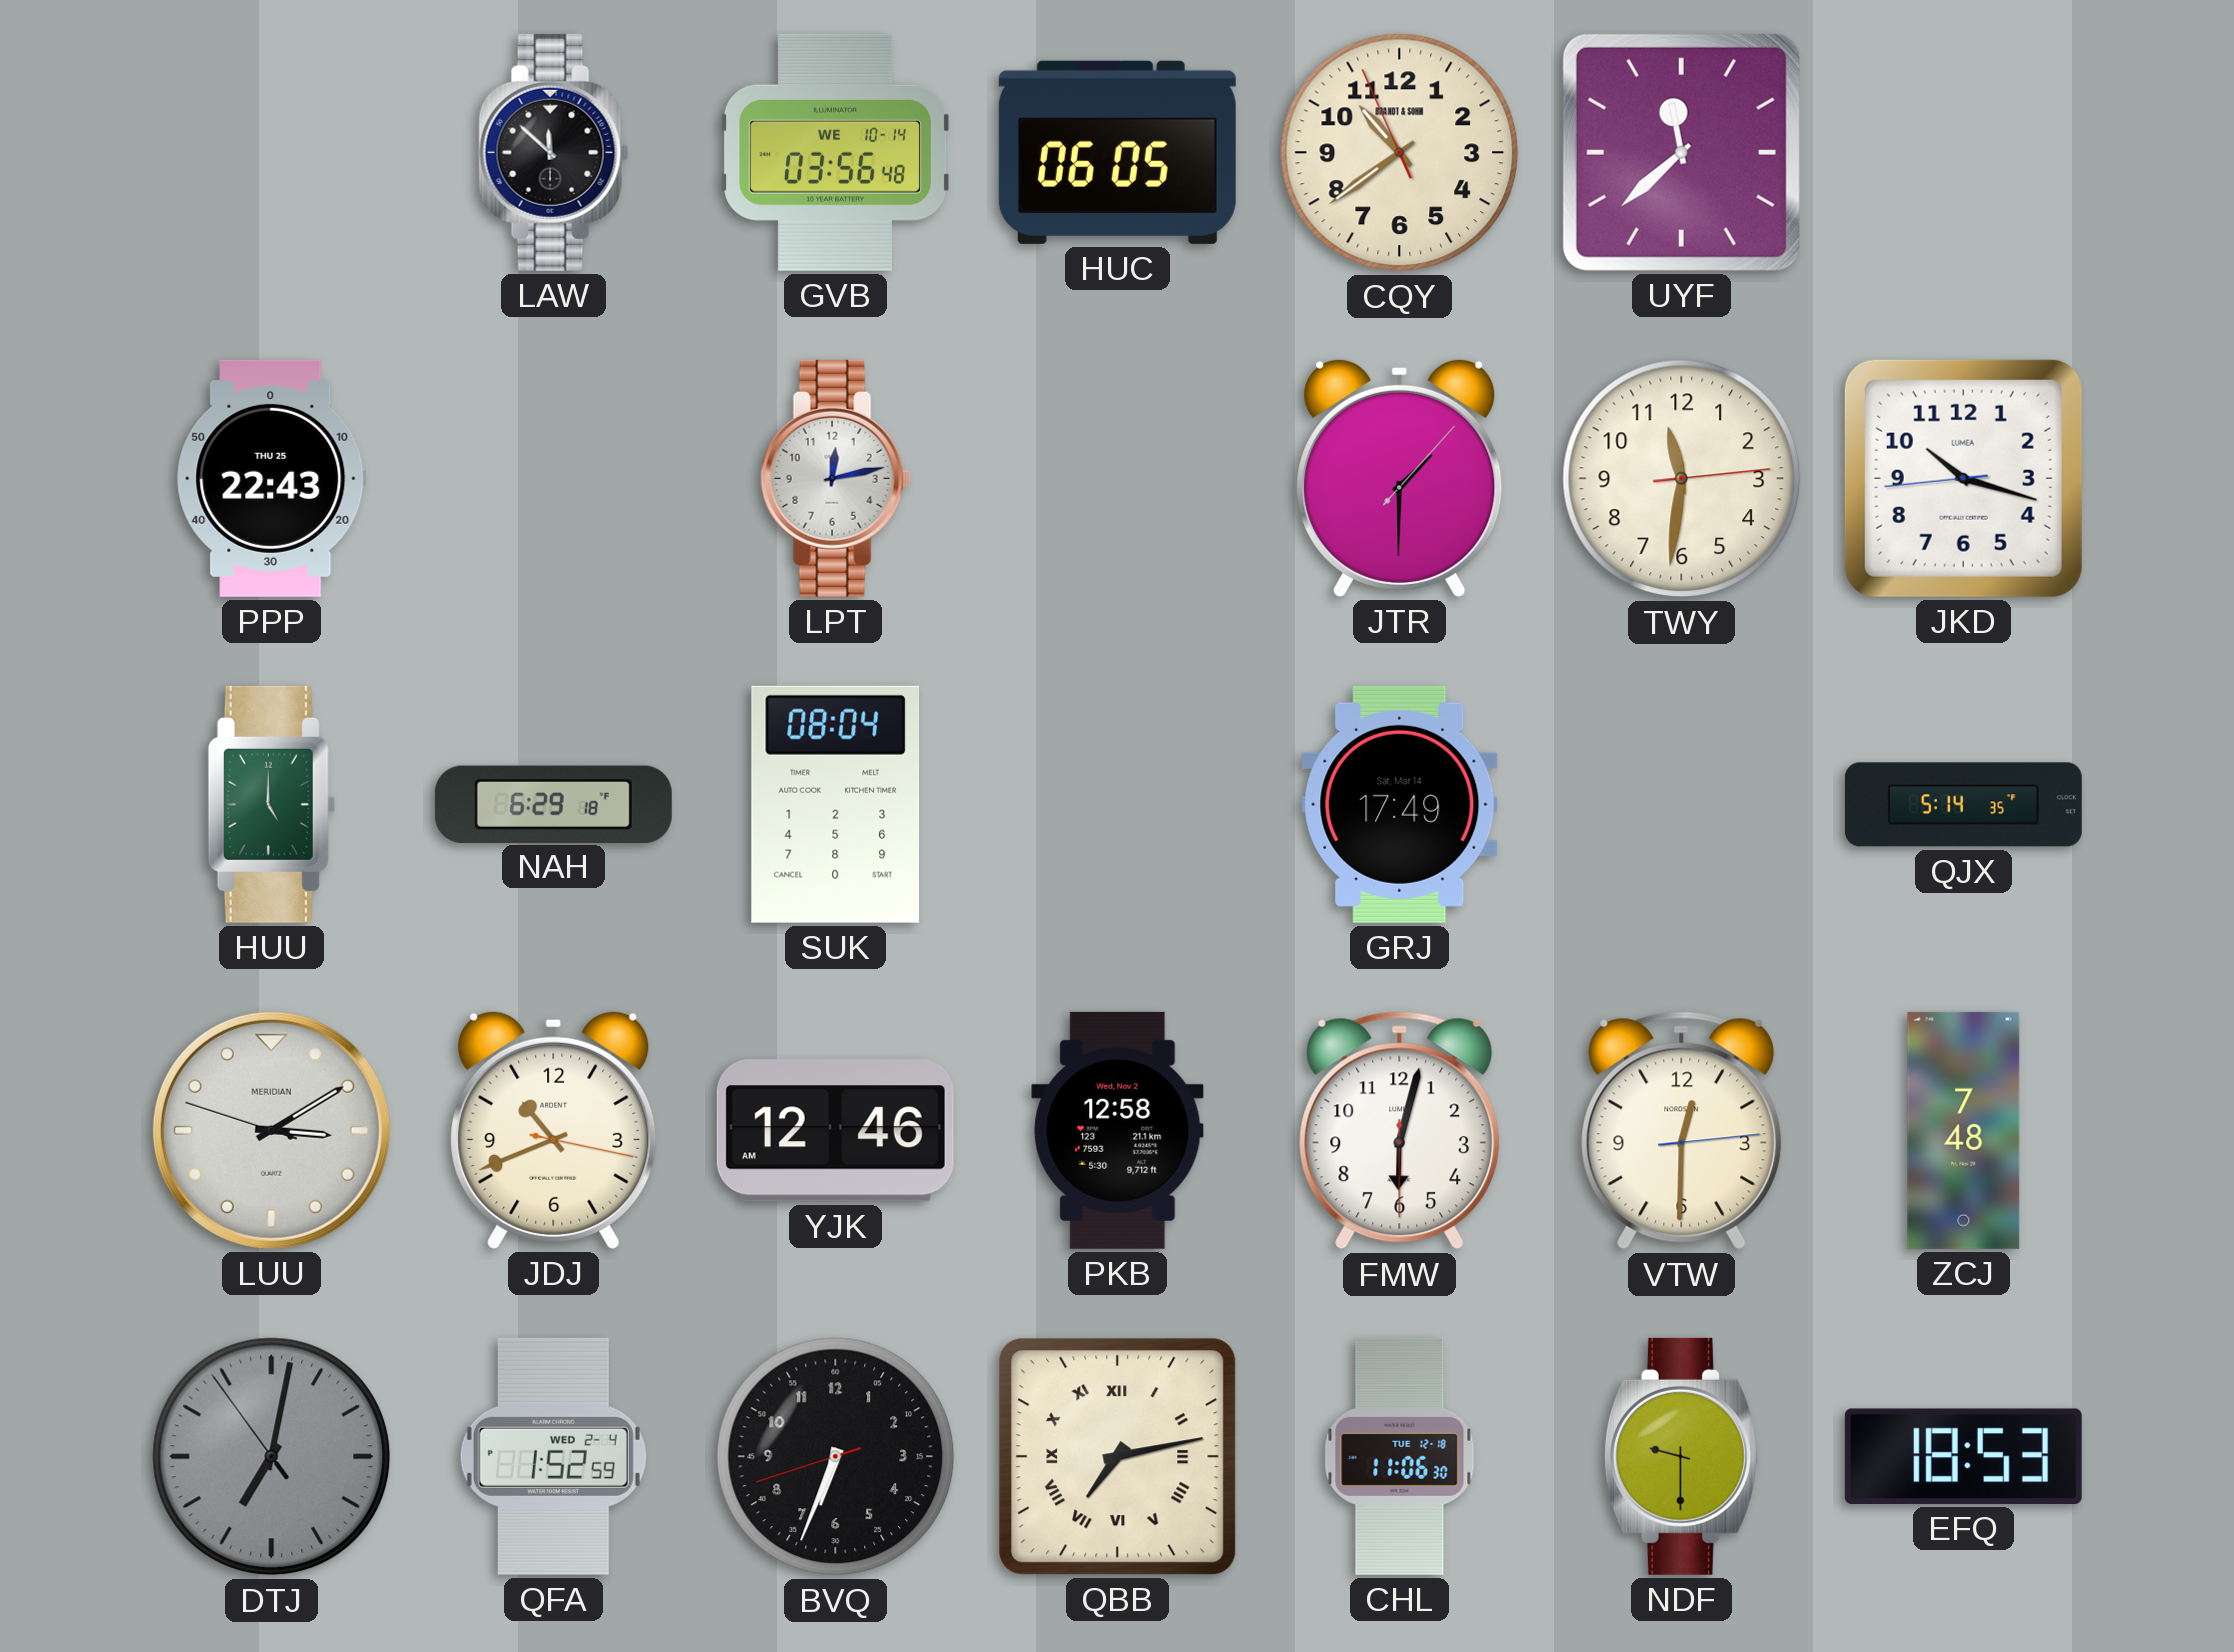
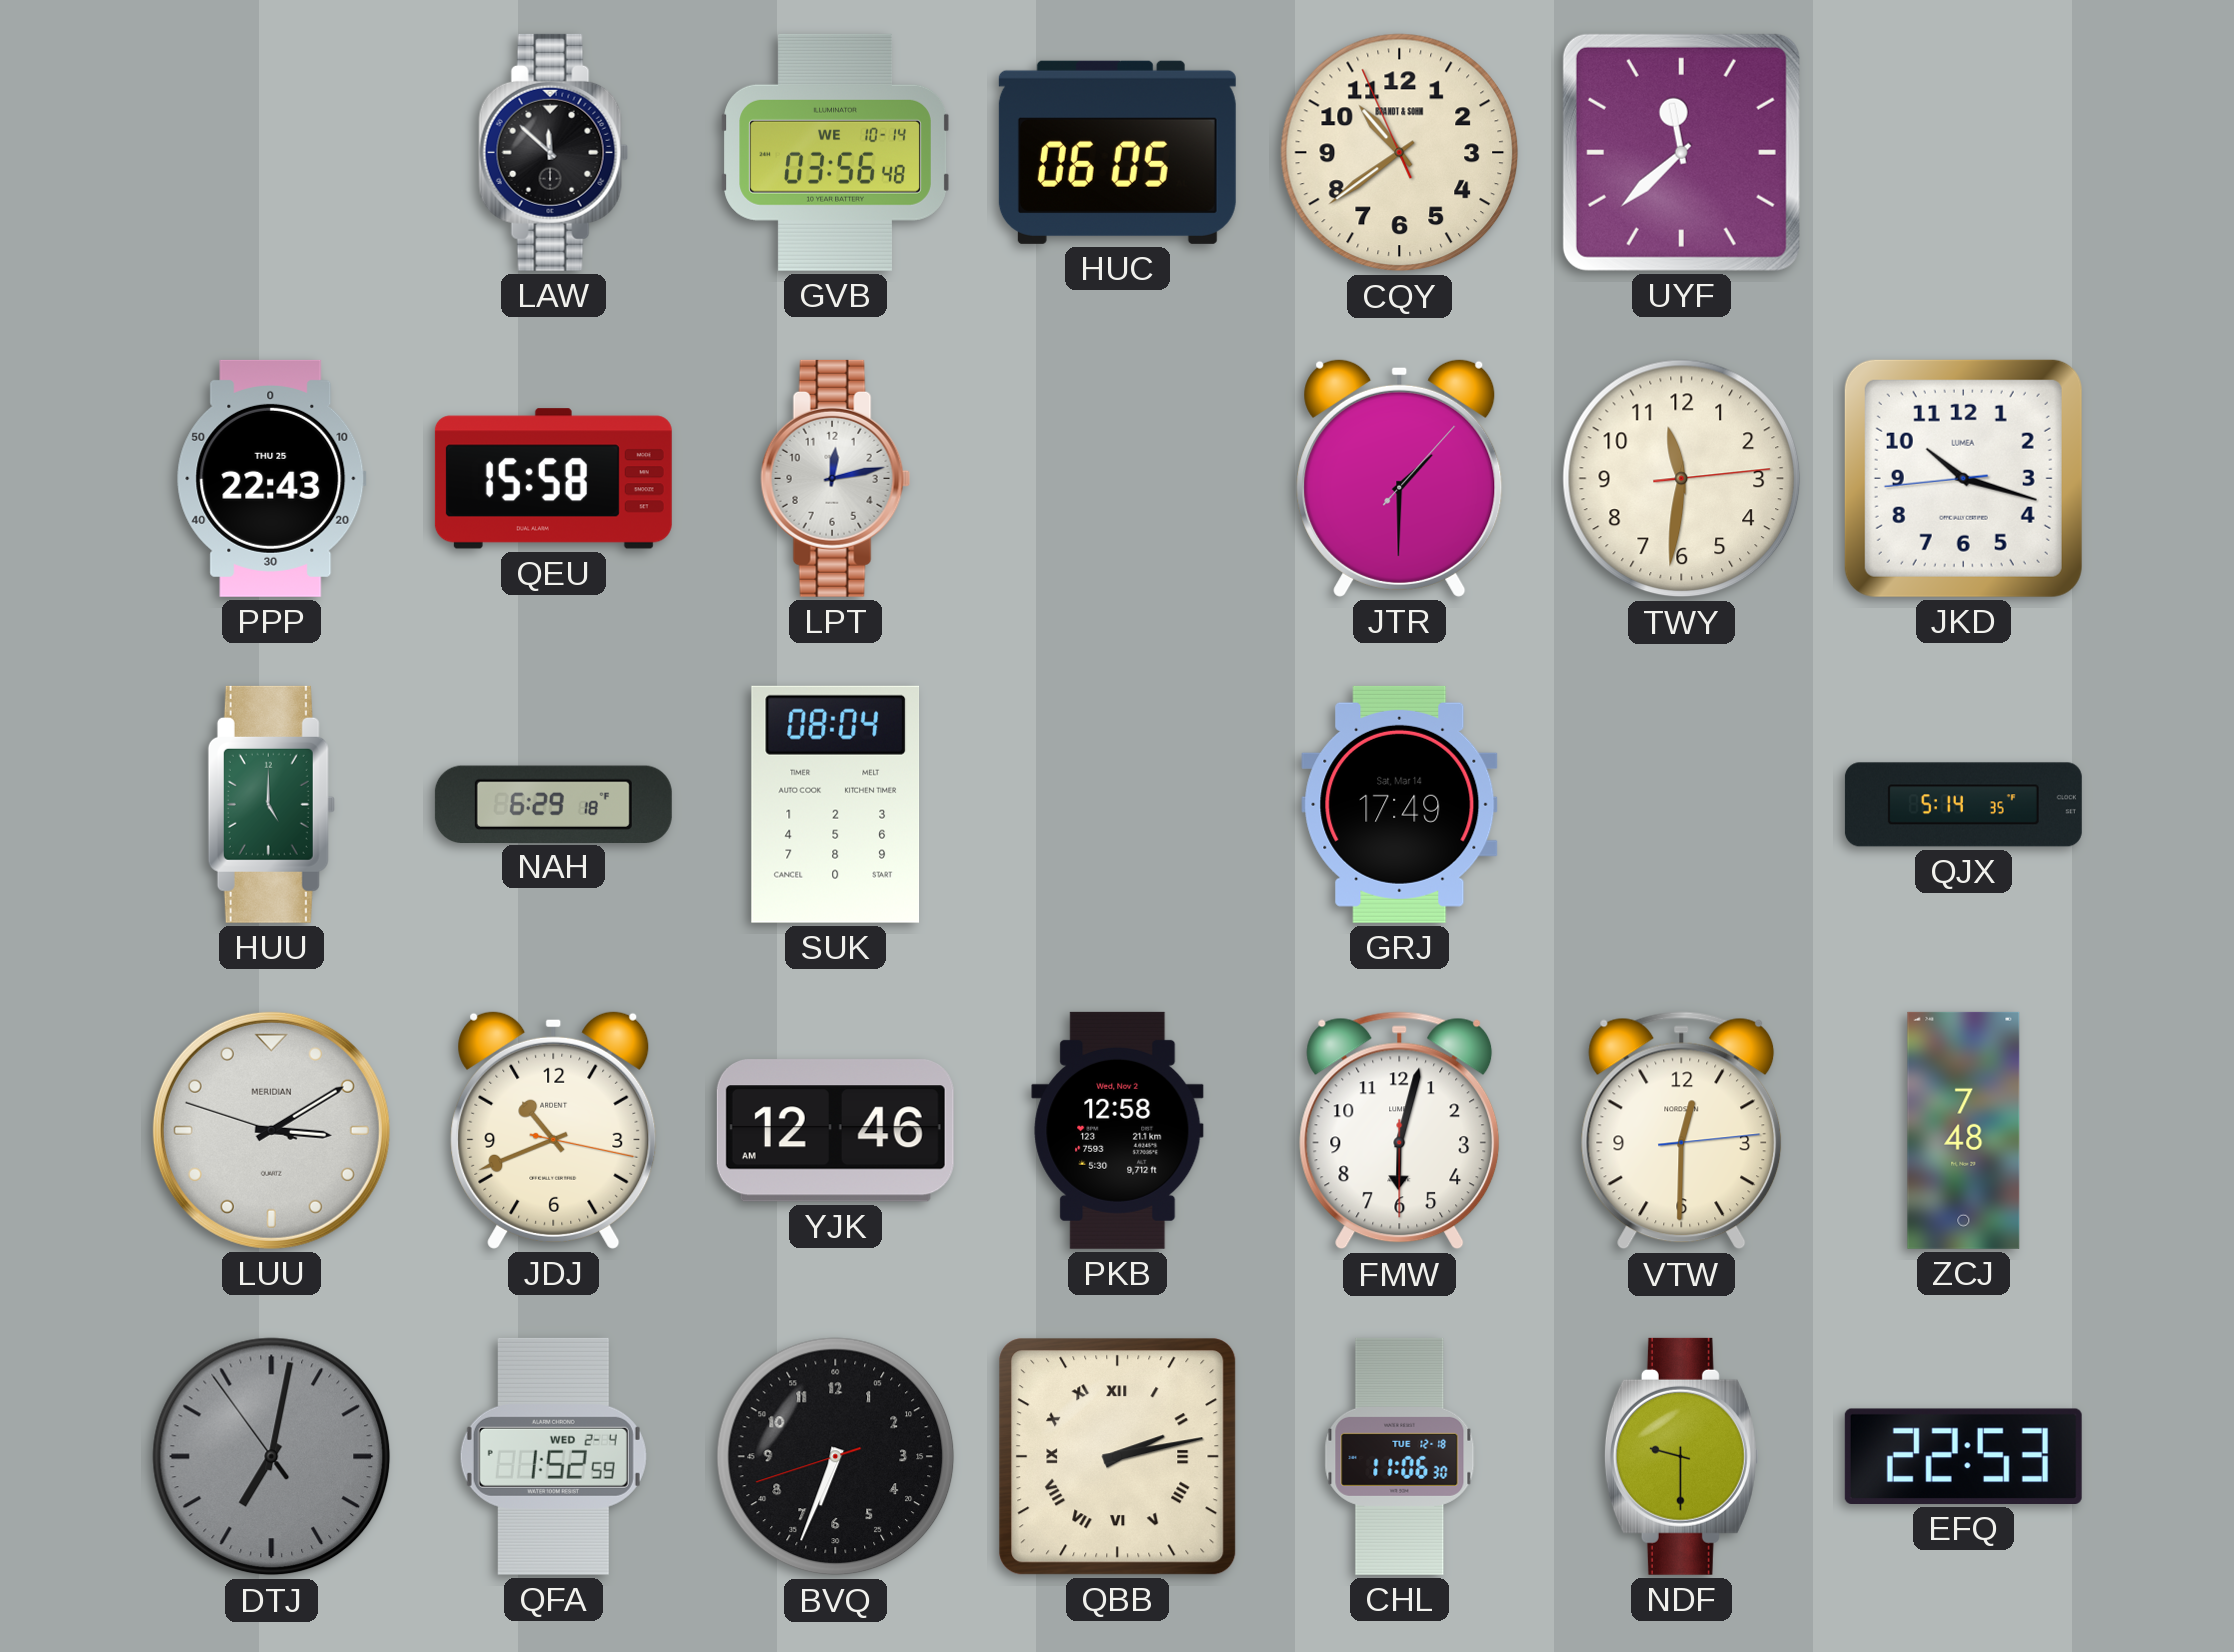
QEU: none -> 15:58 (553, 479)
QBB: 7:13 -> 2:13 (1118, 1457)
EFQ: 18:53 -> 22:53 (1963, 1456)
